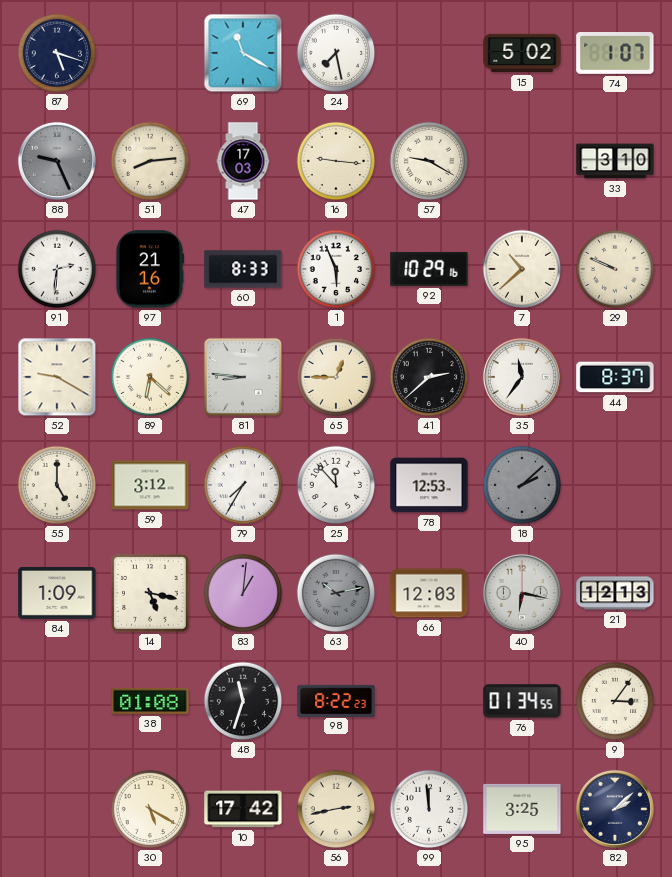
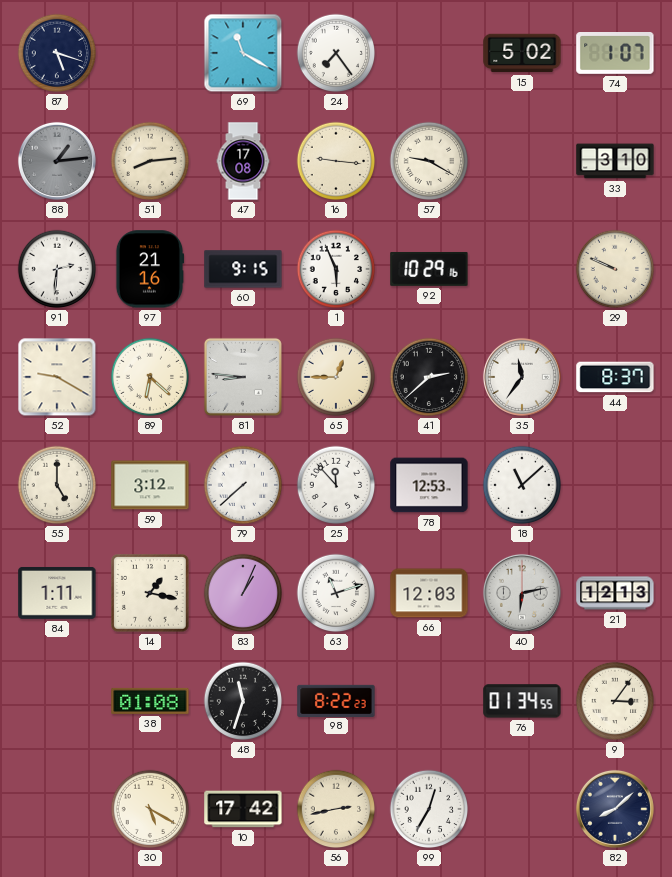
24: 7:28 -> 7:24 (336, 53)
88: 9:26 -> 1:14 (57, 161)
47: 17:03 -> 17:08 (243, 161)
60: 8:33 -> 9:15 (243, 269)
7: 10:38 -> none (522, 269)
79: 7:35 -> 7:38 (243, 485)
18: 2:08 -> 11:08 (522, 485)
18 dial: grey -> white (522, 485)
84: 1:09 -> 1:11 (57, 593)
14: 5:17 -> 1:17 (151, 594)
83: 1:01 -> 1:04 (243, 593)
63: 10:13 -> 11:12 (336, 593)
63 dial: grey -> white (336, 593)
40: 6:17 -> 6:13 (522, 593)
99: 11:59 -> 12:35 (429, 809)
95: 3:25 -> none (522, 809)
82: 2:08 -> 8:08 (615, 809)
